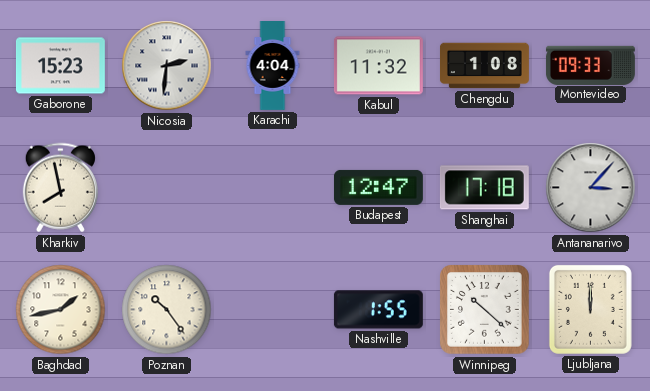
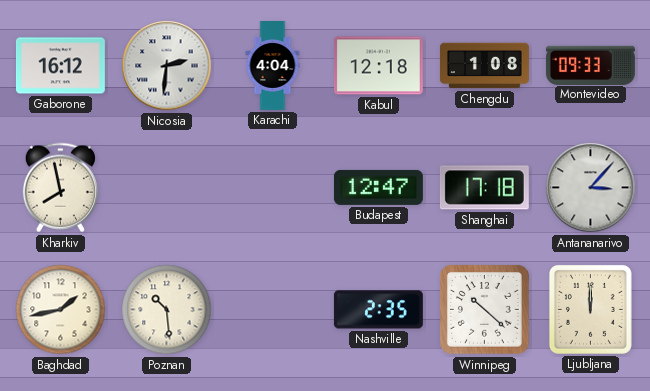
Gaborone: 15:23 -> 16:12 (60, 66)
Kabul: 11:32 -> 12:18 (378, 66)
Poznan: 10:24 -> 10:29 (167, 310)
Nashville: 1:55 -> 2:35 (378, 310)
